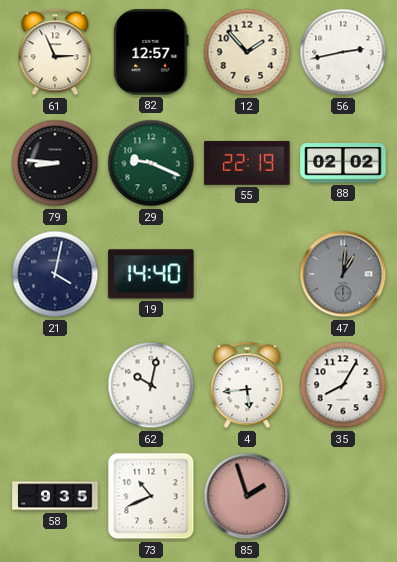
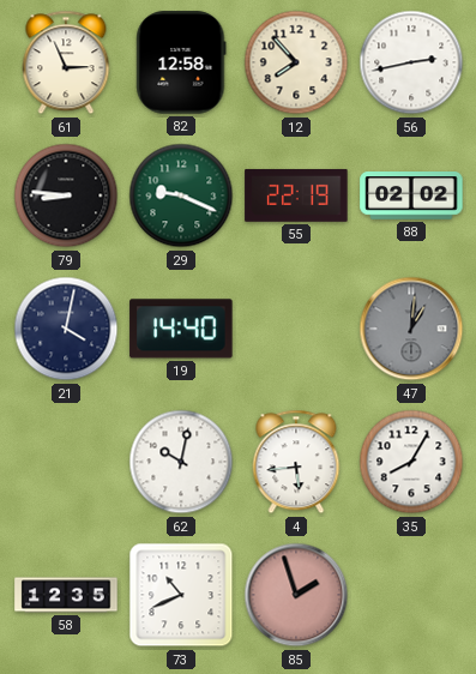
82: 12:57 -> 12:58 (181, 62)
12: 1:53 -> 7:53 (296, 62)
58: 9:35 -> 12:35 (66, 595)
